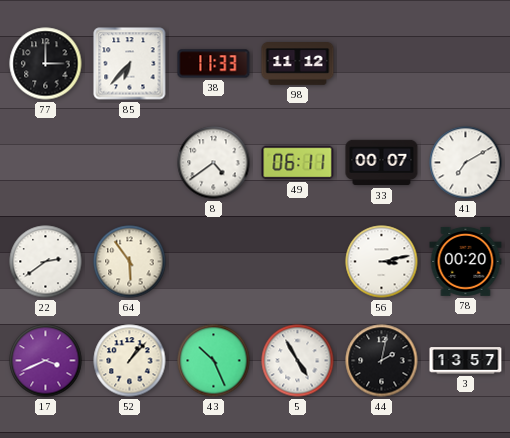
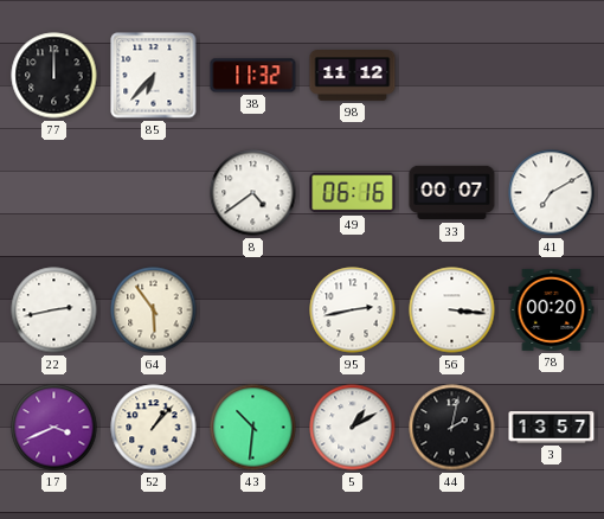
77: 3:00 -> 12:00 (54, 76)
38: 11:33 -> 11:32 (253, 76)
49: 06:11 -> 06:16 (353, 193)
22: 2:39 -> 2:43 (54, 310)
95: none -> 2:43 (353, 310)
56: 3:13 -> 3:16 (452, 310)
43: 10:26 -> 10:31 (253, 428)
5: 4:55 -> 1:10 (353, 428)
